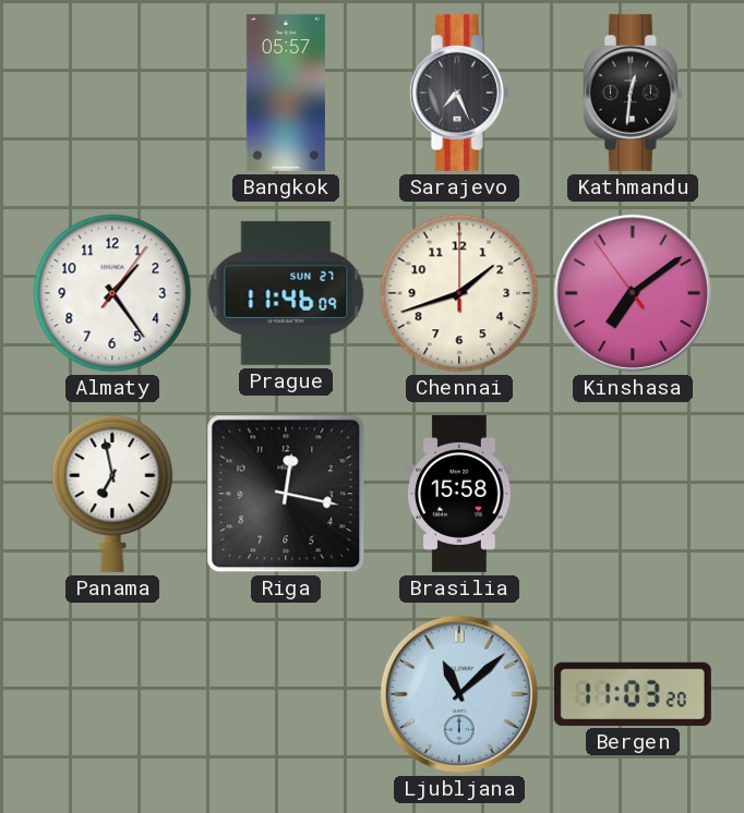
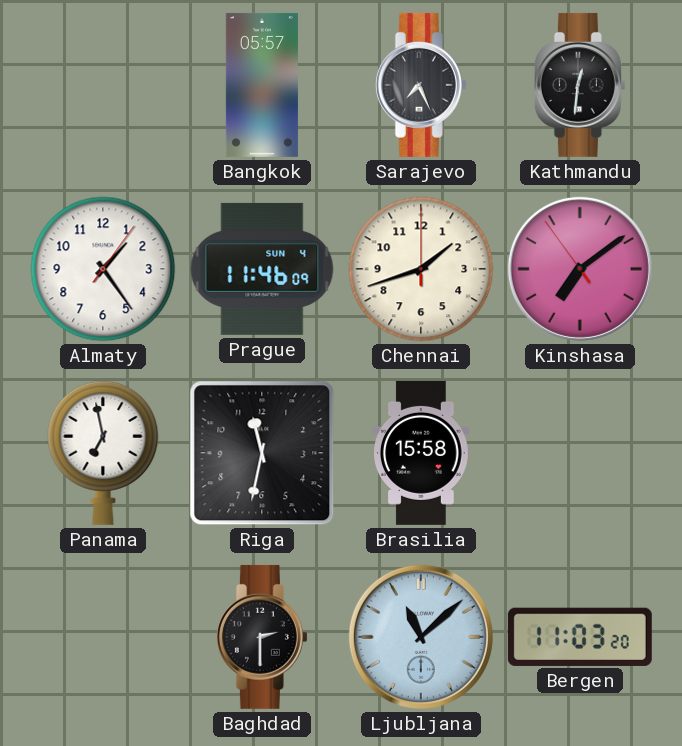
Prague date: SUN 27 -> SUN 4 (262, 269)
Riga: 12:17 -> 11:32 (262, 453)
Baghdad: none -> 2:30 (262, 637)
